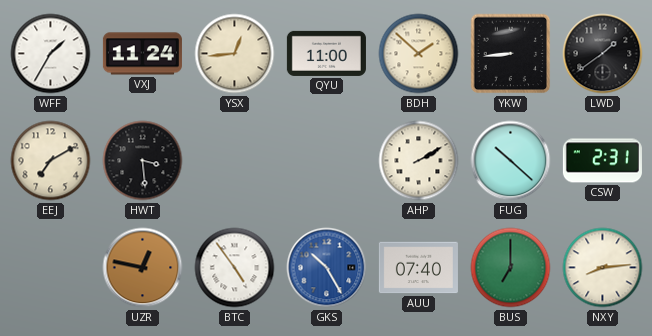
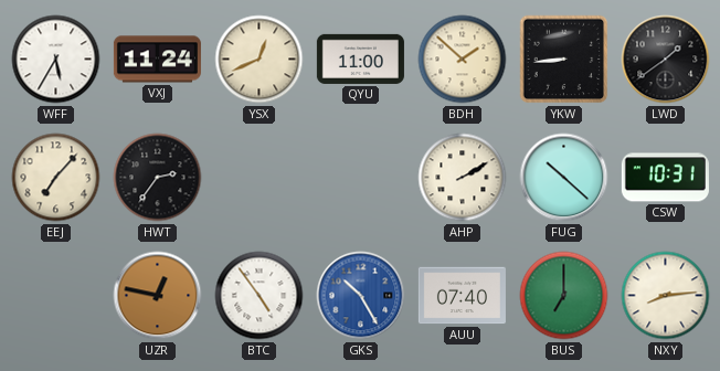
WFF: 1:35 -> 5:35 (56, 60)
YSX: 12:44 -> 12:41 (260, 60)
EEJ: 7:10 -> 7:07 (56, 178)
HWT: 3:29 -> 2:36 (158, 178)
CSW: 2:31 -> 10:31 (665, 178)
